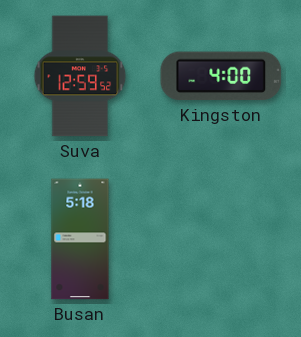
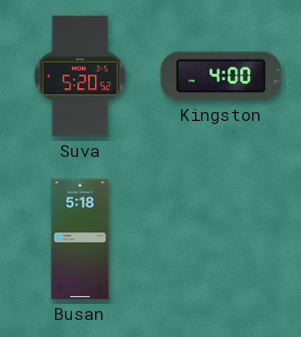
Suva: 12:59 -> 5:20 (80, 76)
